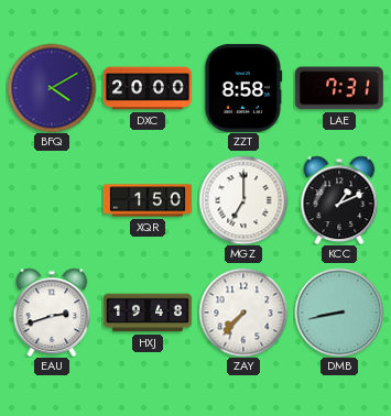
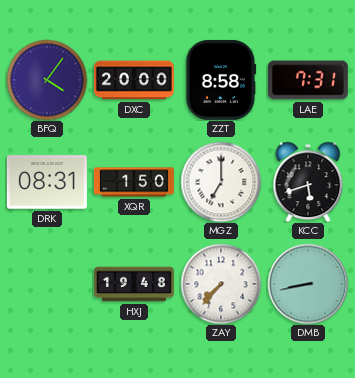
BFQ: 4:10 -> 4:06 (47, 80)
DRK: none -> 08:31 (47, 182)
KCC: 1:11 -> 5:42 (308, 182)
EAU: 2:42 -> none (52, 313)
